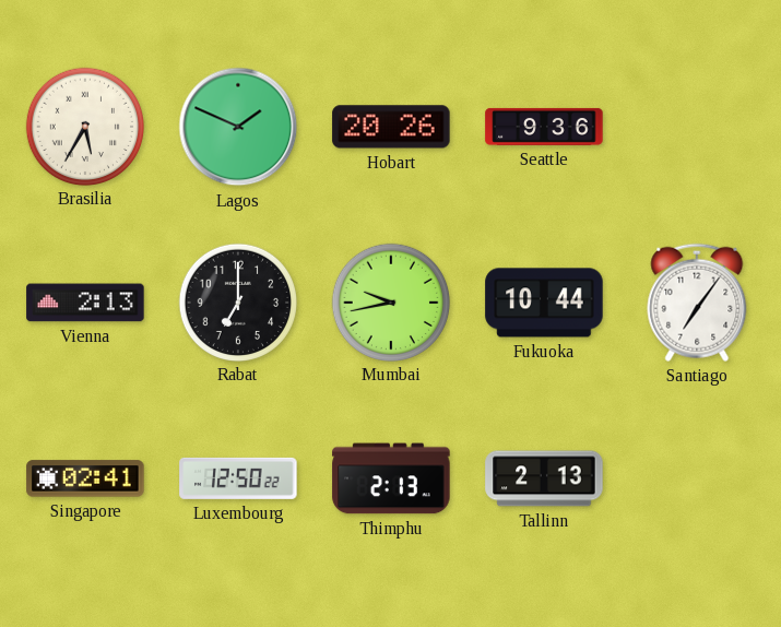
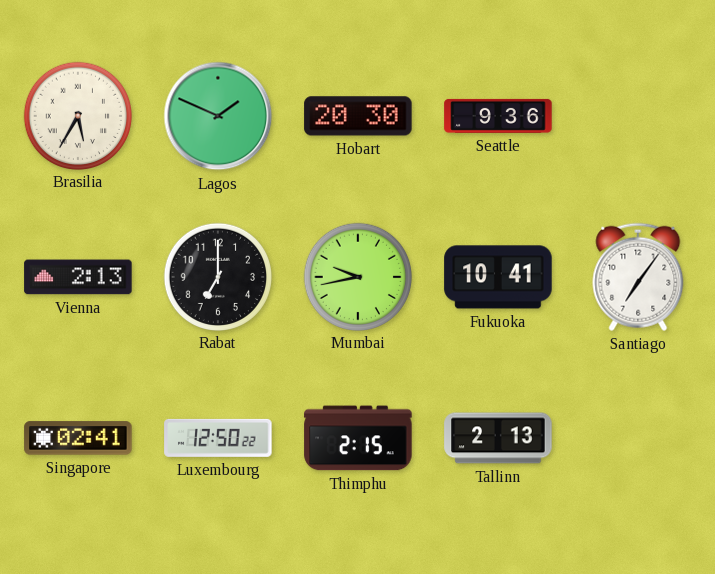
Hobart: 20:26 -> 20:30 (358, 116)
Fukuoka: 10:44 -> 10:41 (498, 277)
Thimphu: 2:13 -> 2:15 (358, 438)
